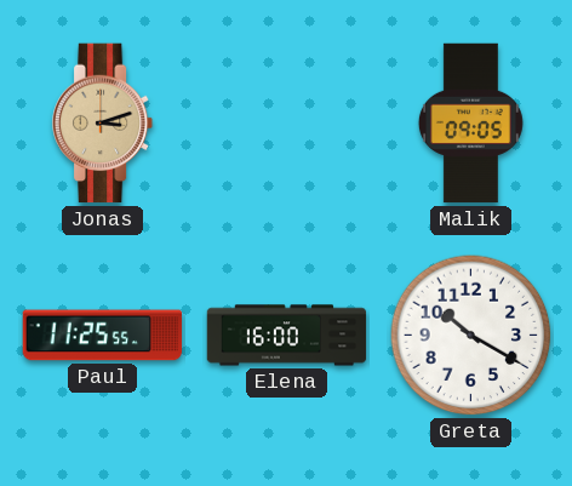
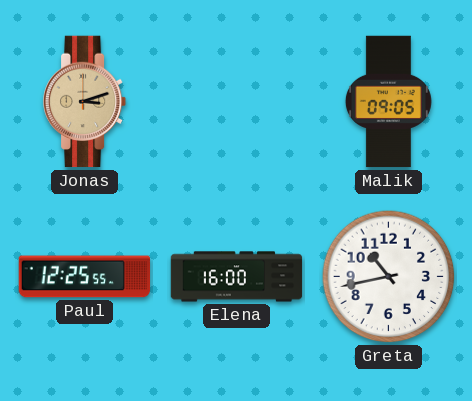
Paul: 11:25 -> 12:25 (85, 277)
Greta: 10:20 -> 10:43 (389, 277)
